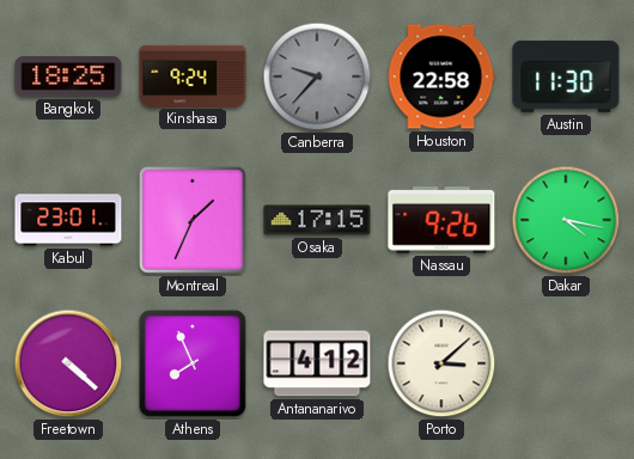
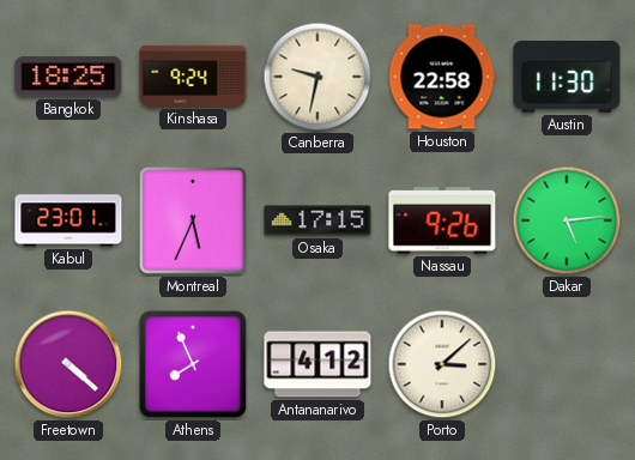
Canberra: 9:37 -> 9:32 (317, 77)
Canberra dial: grey -> cream (317, 77)
Montreal: 1:34 -> 5:34 (193, 220)
Dakar: 4:17 -> 5:14 (567, 220)
